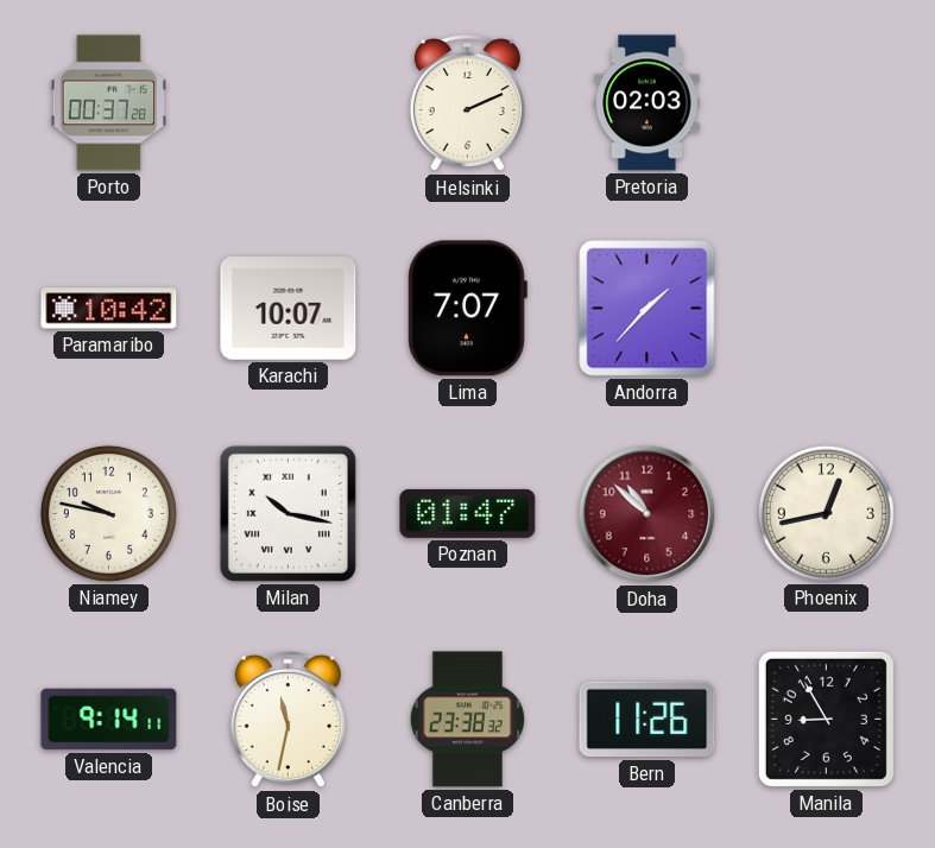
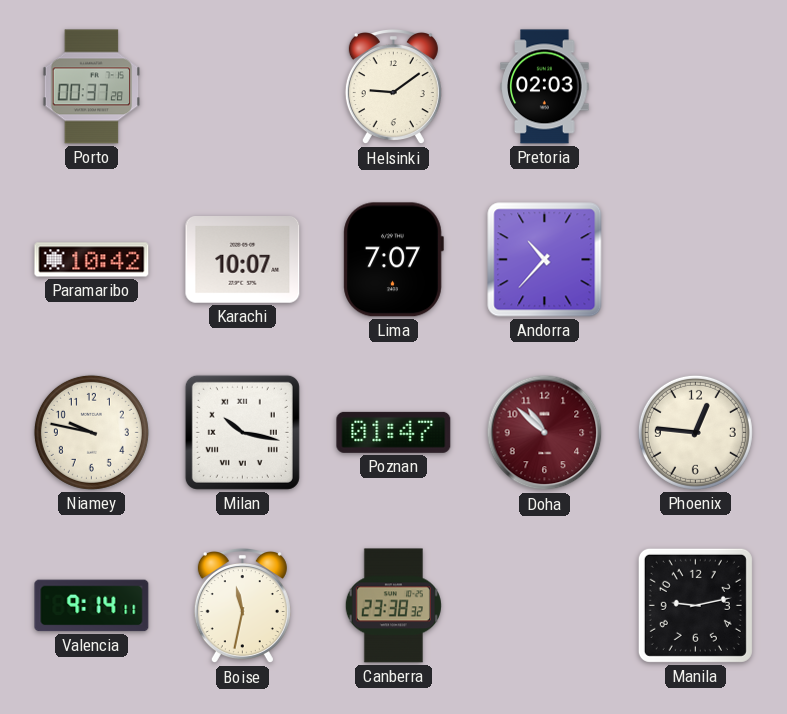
Helsinki: 2:11 -> 9:09 (393, 88)
Andorra: 1:37 -> 10:37 (545, 260)
Phoenix: 12:43 -> 12:46 (695, 432)
Bern: 11:26 -> none (647, 720)
Manila: 8:55 -> 9:13 (695, 605)
